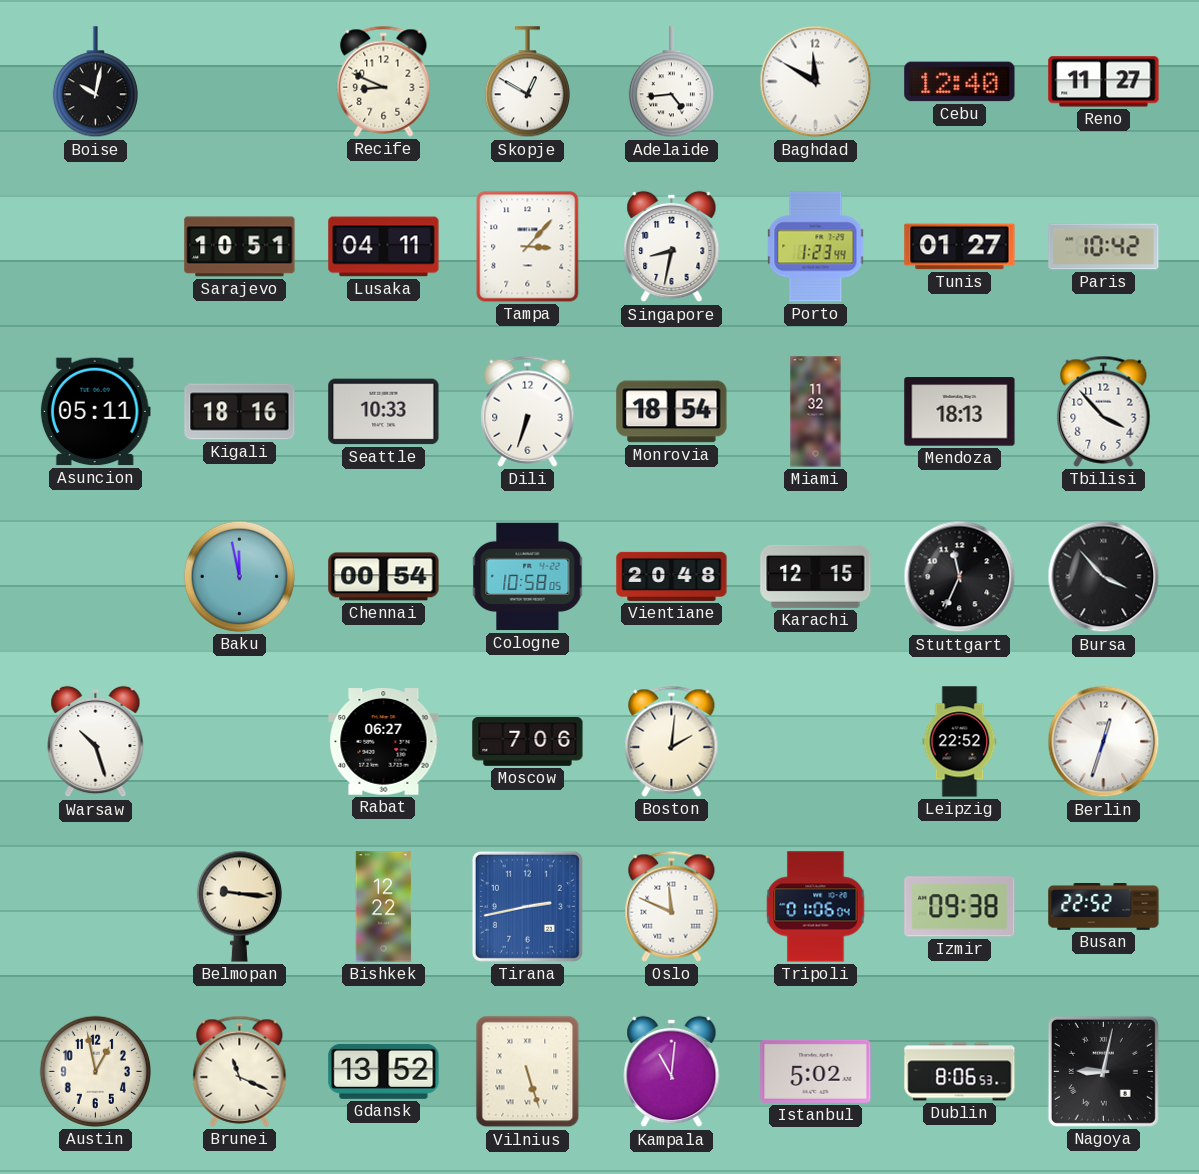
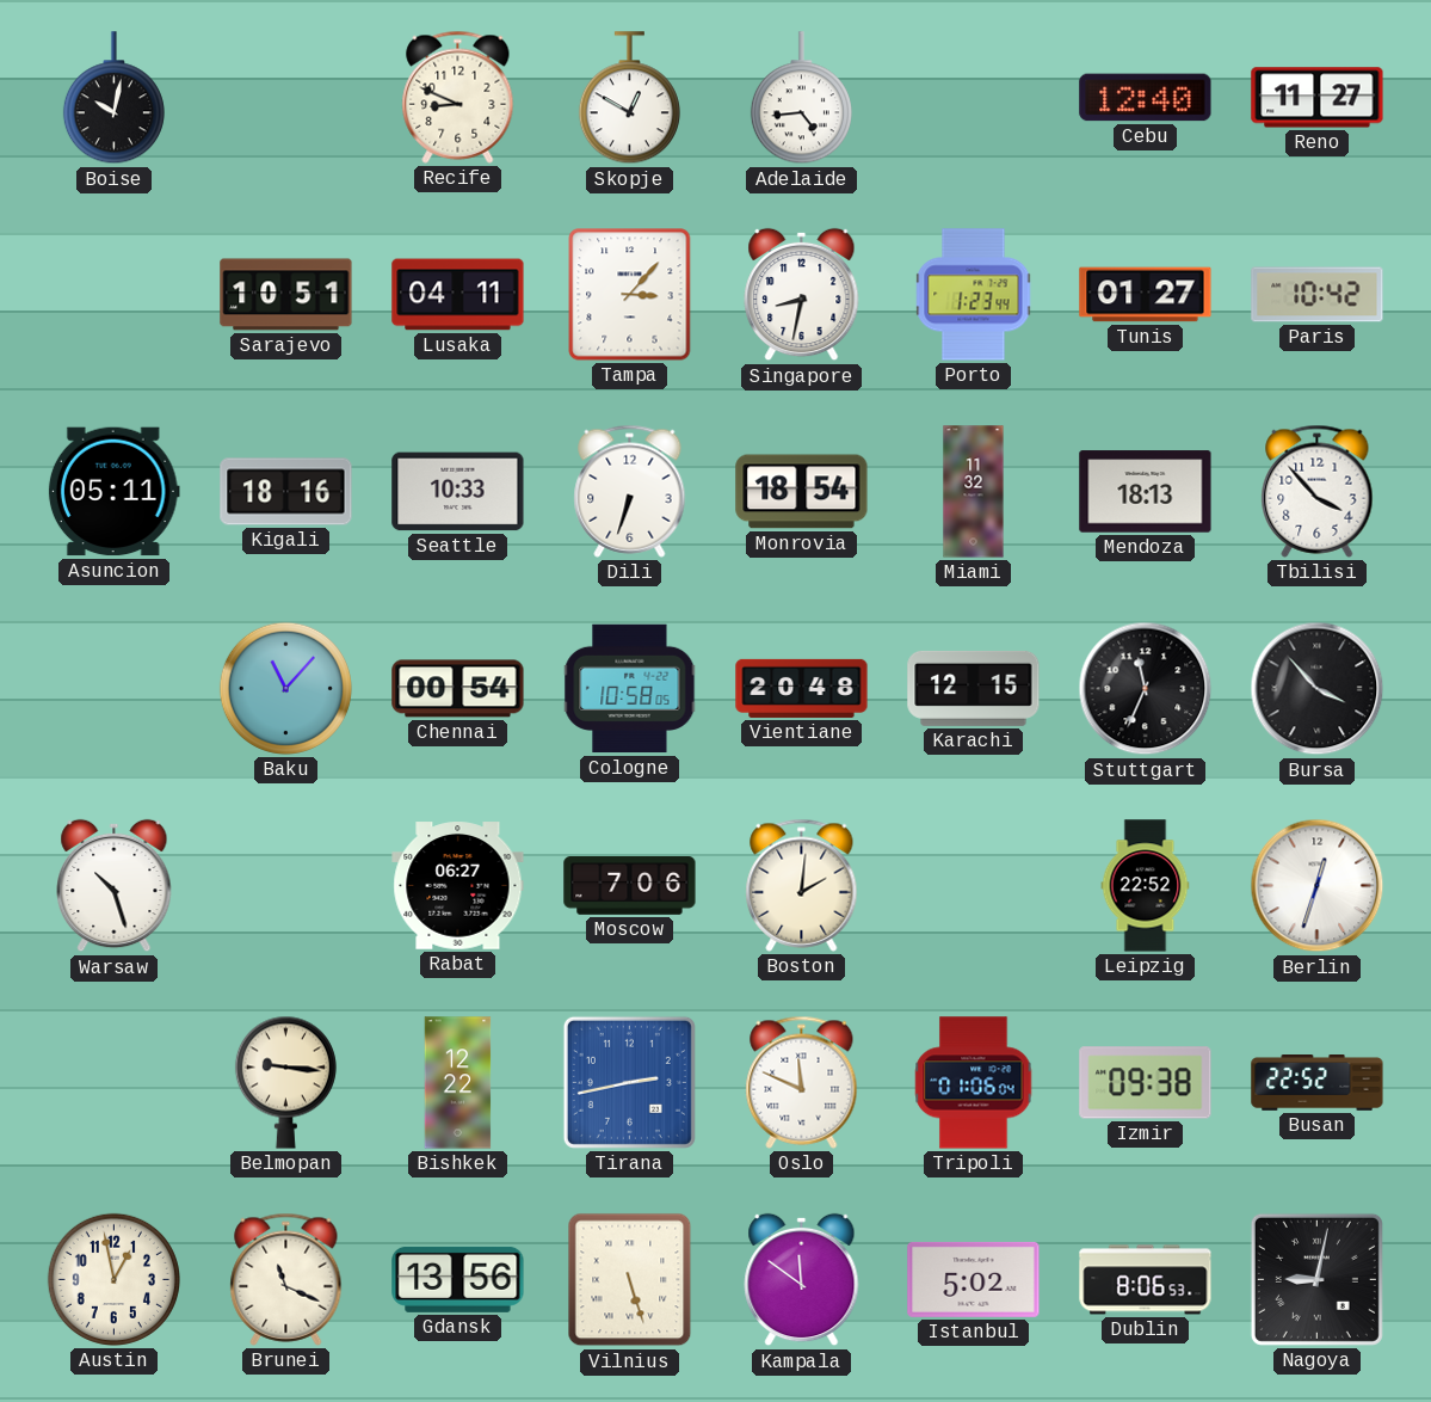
Baghdad: 11:50 -> none (816, 82)
Baku: 11:58 -> 11:07 (285, 688)
Gdansk: 13:52 -> 13:56 (458, 1279)
Kampala: 11:01 -> 11:51 (802, 1280)
